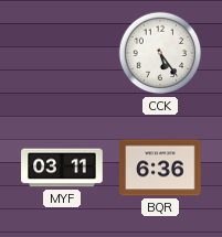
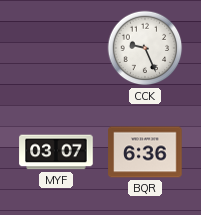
CCK: 5:24 -> 9:26 (145, 48)
MYF: 03:11 -> 03:07 (56, 152)
